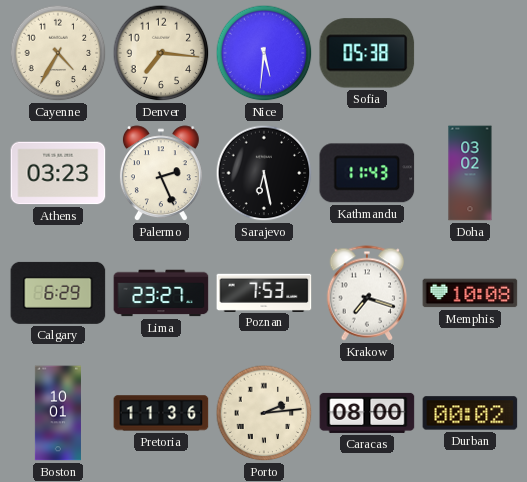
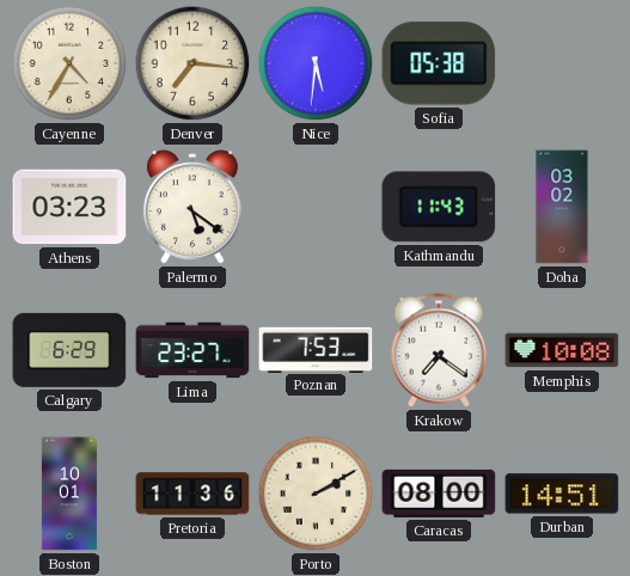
Palermo: 2:26 -> 5:21 (192, 208)
Sarajevo: 6:28 -> none (264, 173)
Krakow: 7:18 -> 7:21 (439, 350)
Porto: 2:14 -> 2:10 (316, 494)
Durban: 00:02 -> 14:51 (562, 494)
